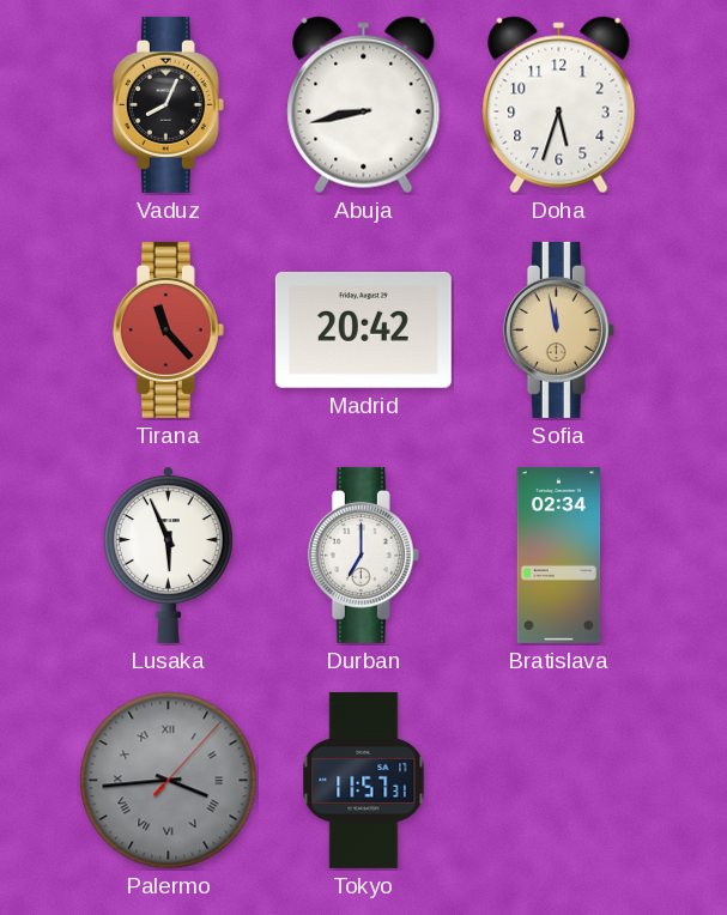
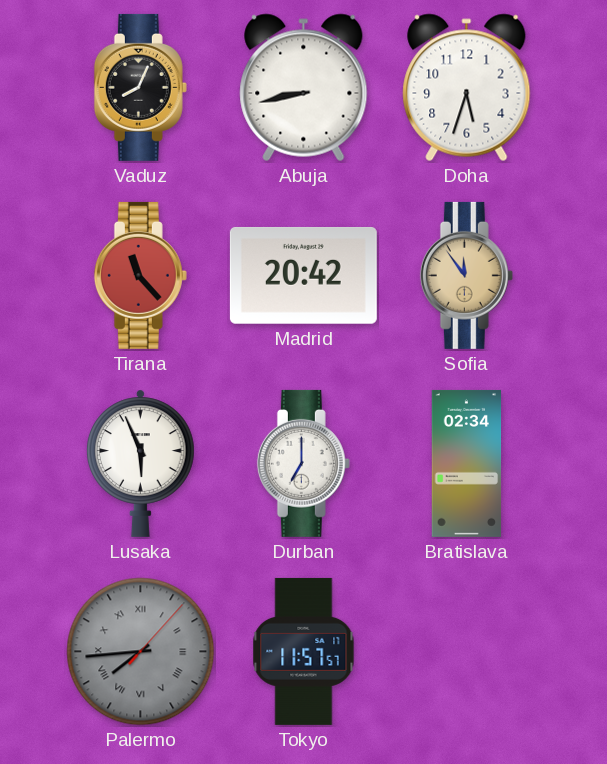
Sofia: 11:58 -> 11:54 (466, 275)
Palermo: 3:44 -> 7:44 (141, 652)
Tokyo: 11:57:31 -> 11:57:57 (304, 651)
